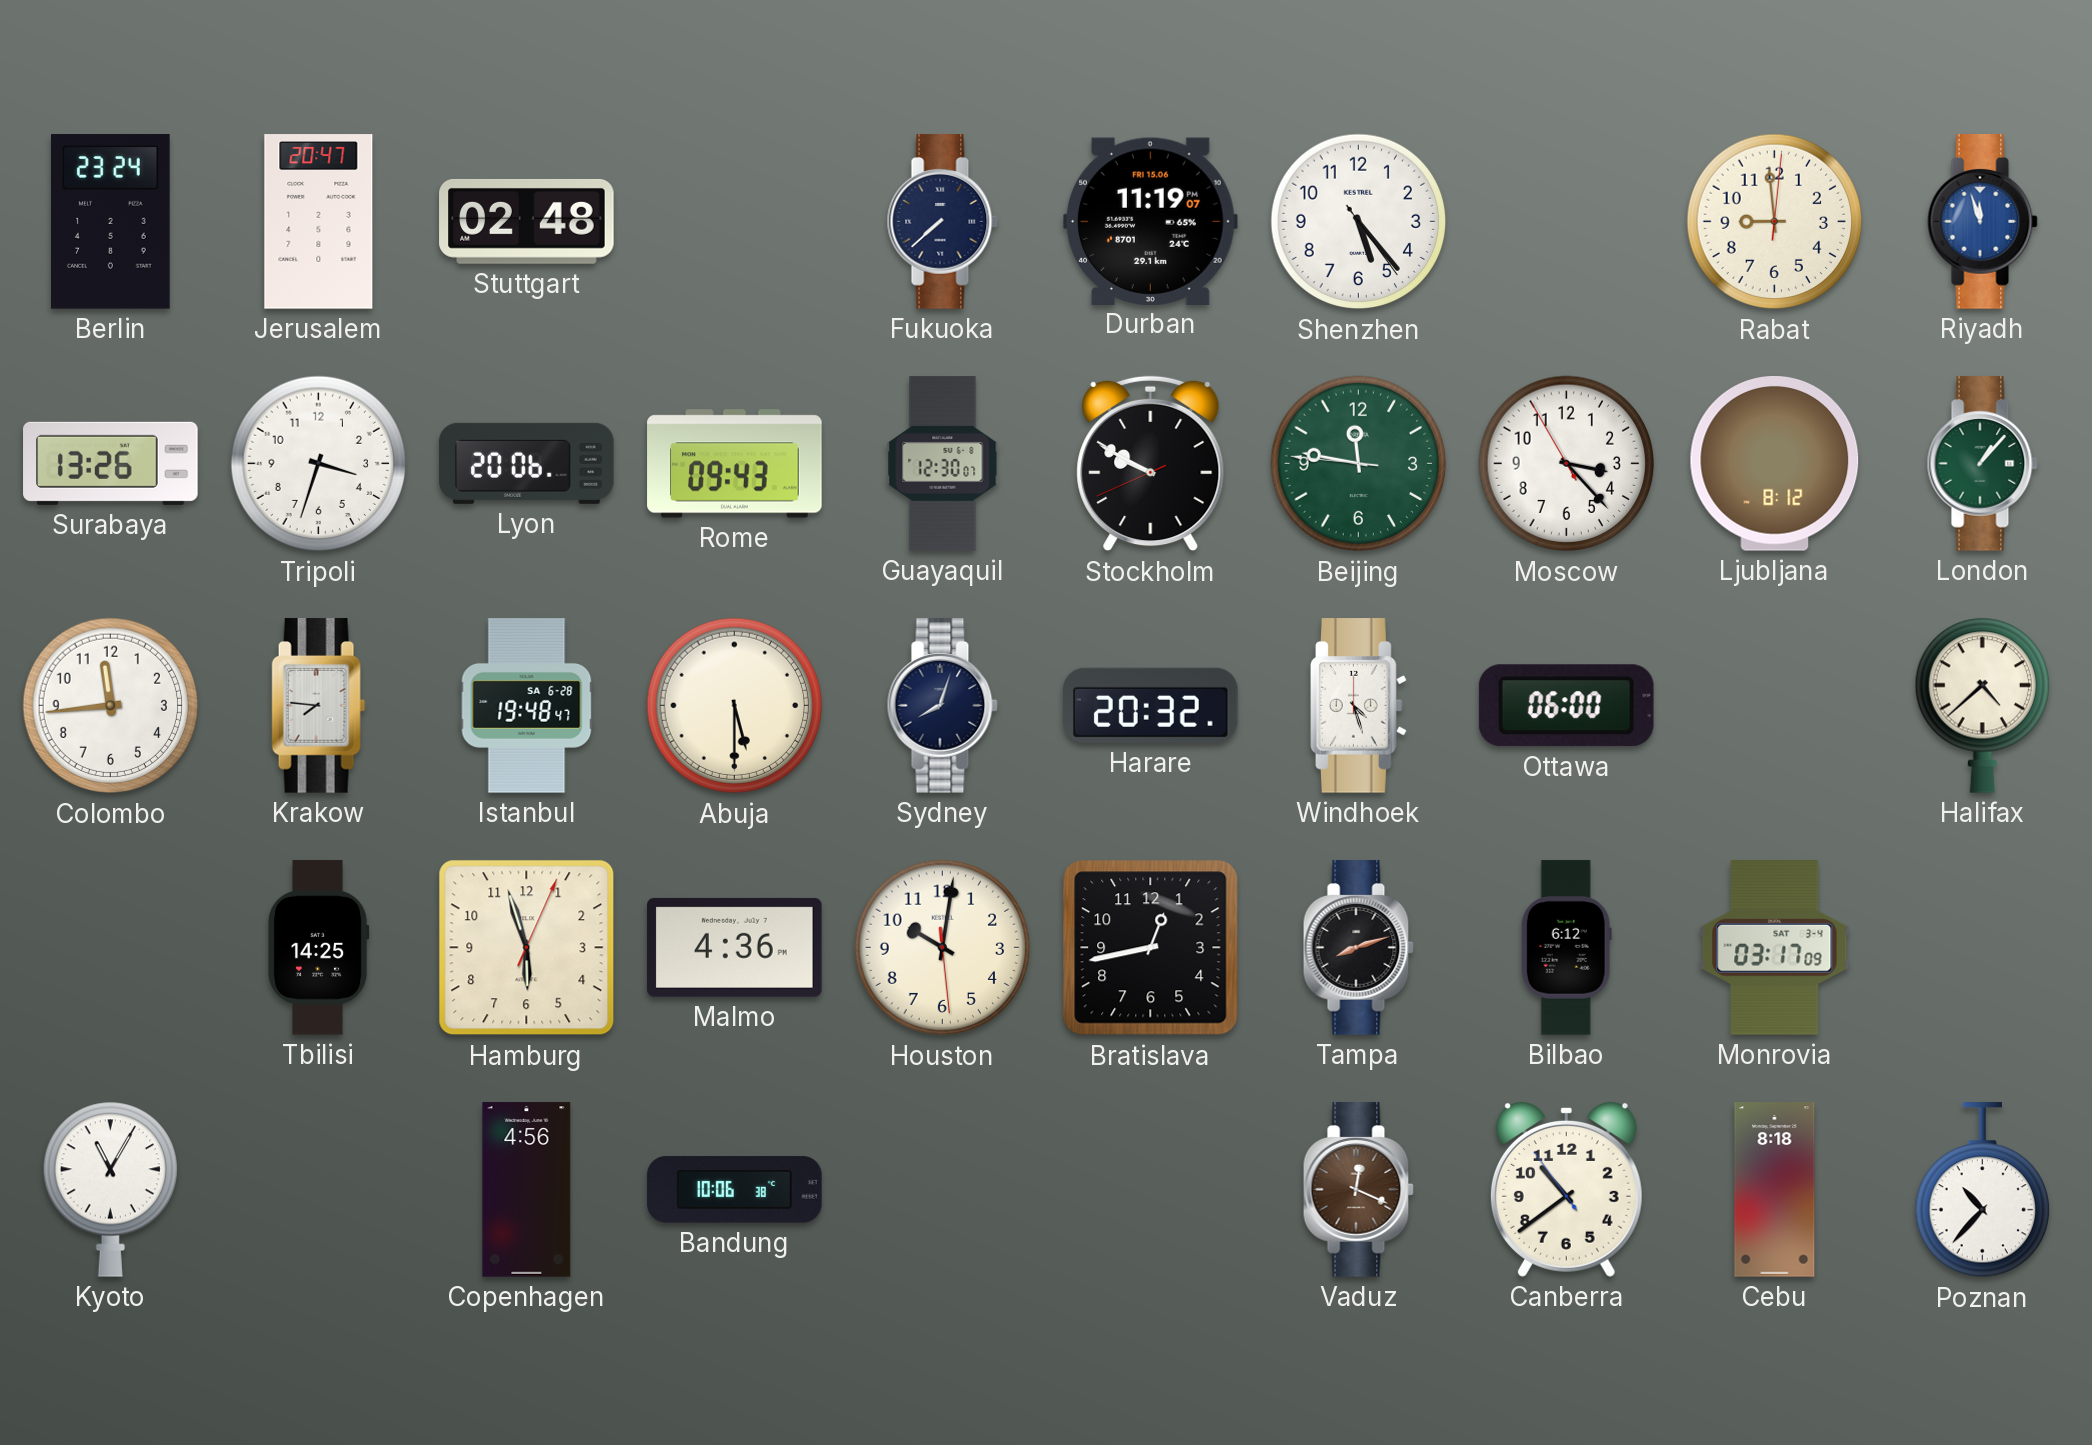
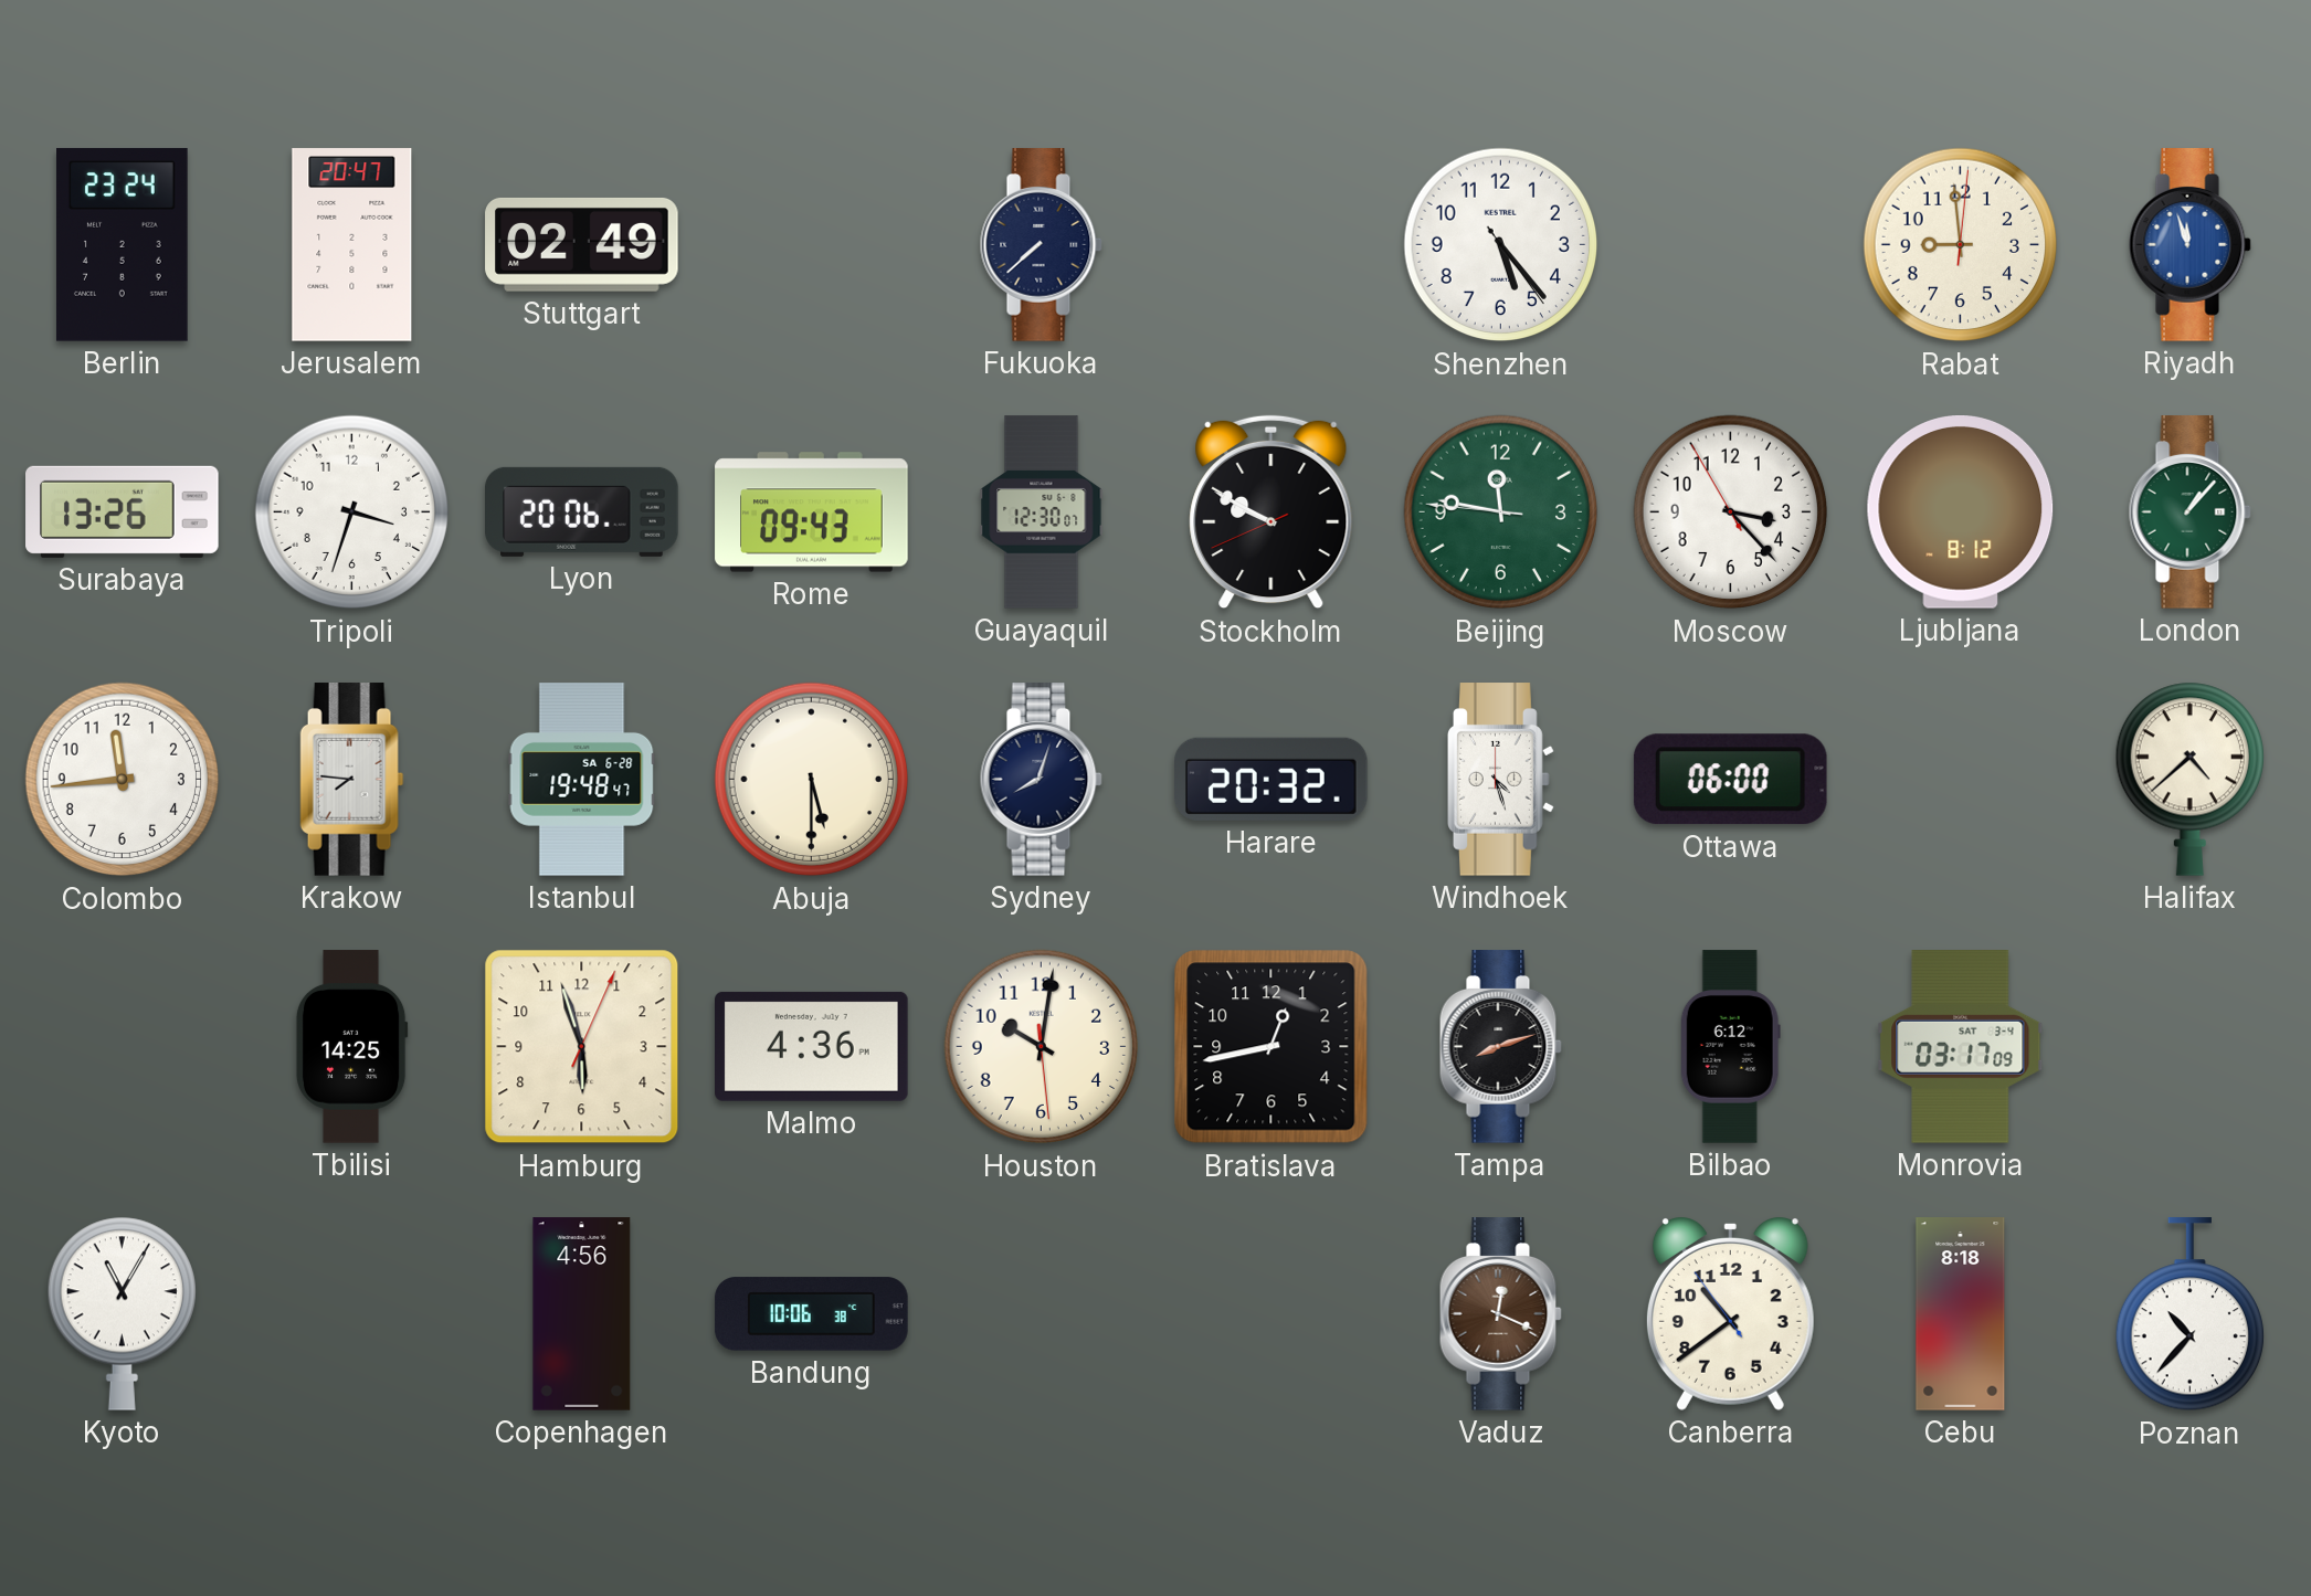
Stuttgart: 02:48 -> 02:49 (582, 244)
Durban: 11:19 -> none (1151, 221)
